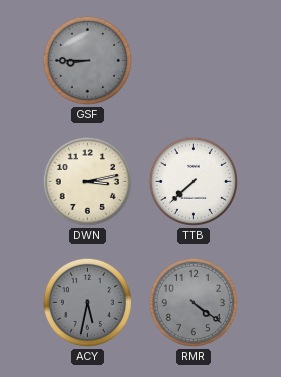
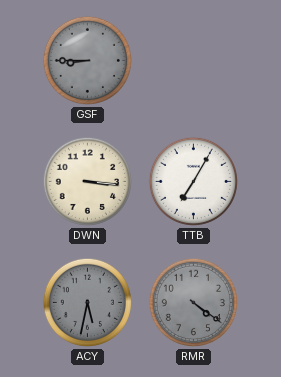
DWN: 3:13 -> 3:16 (87, 181)
TTB: 7:38 -> 7:05 (193, 181)
